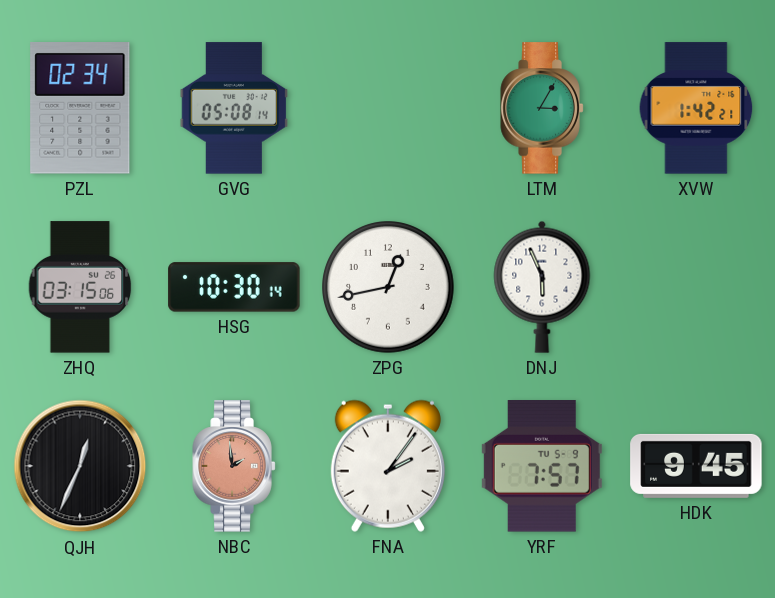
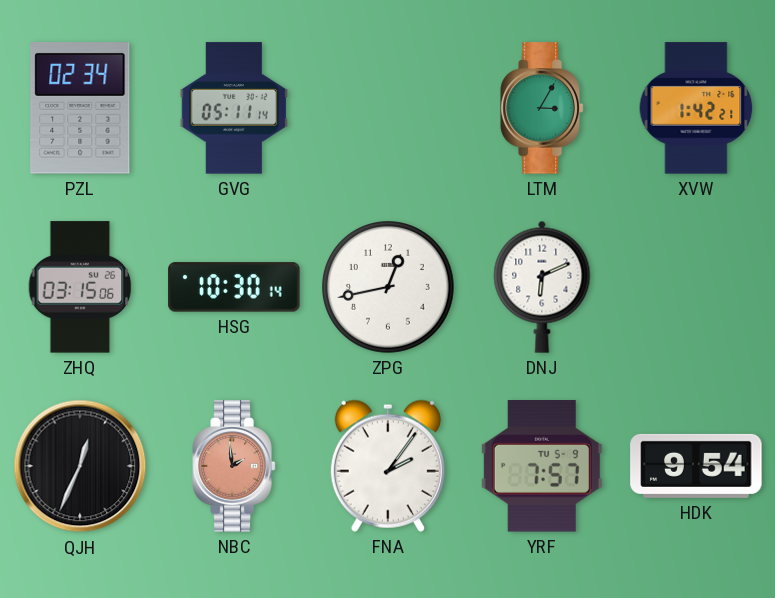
GVG: 05:08 -> 05:11 (234, 108)
DNJ: 5:56 -> 6:11 (542, 287)
HDK: 9:45 -> 9:54 (696, 466)
